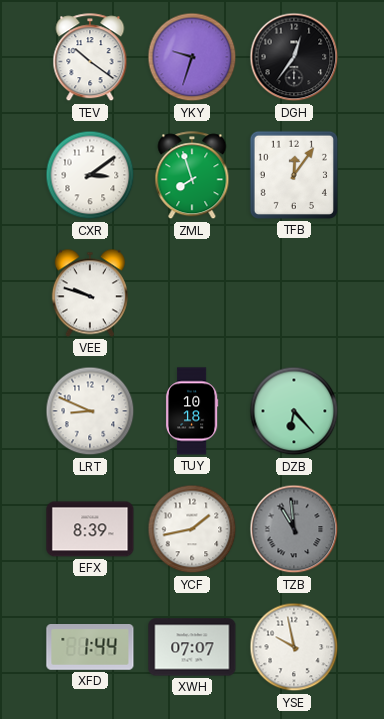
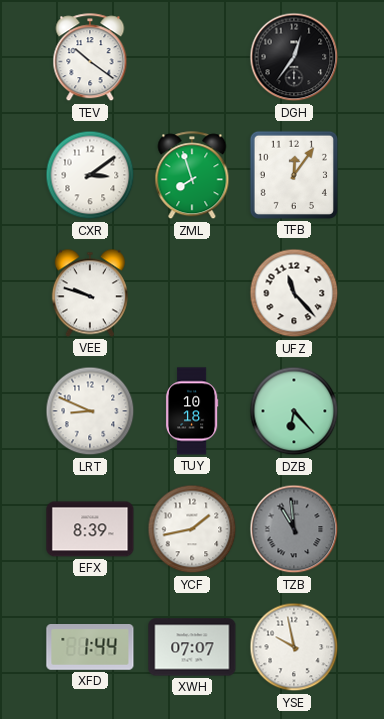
YKY: 9:33 -> none (192, 57)
UFZ: none -> 11:23 (294, 293)
